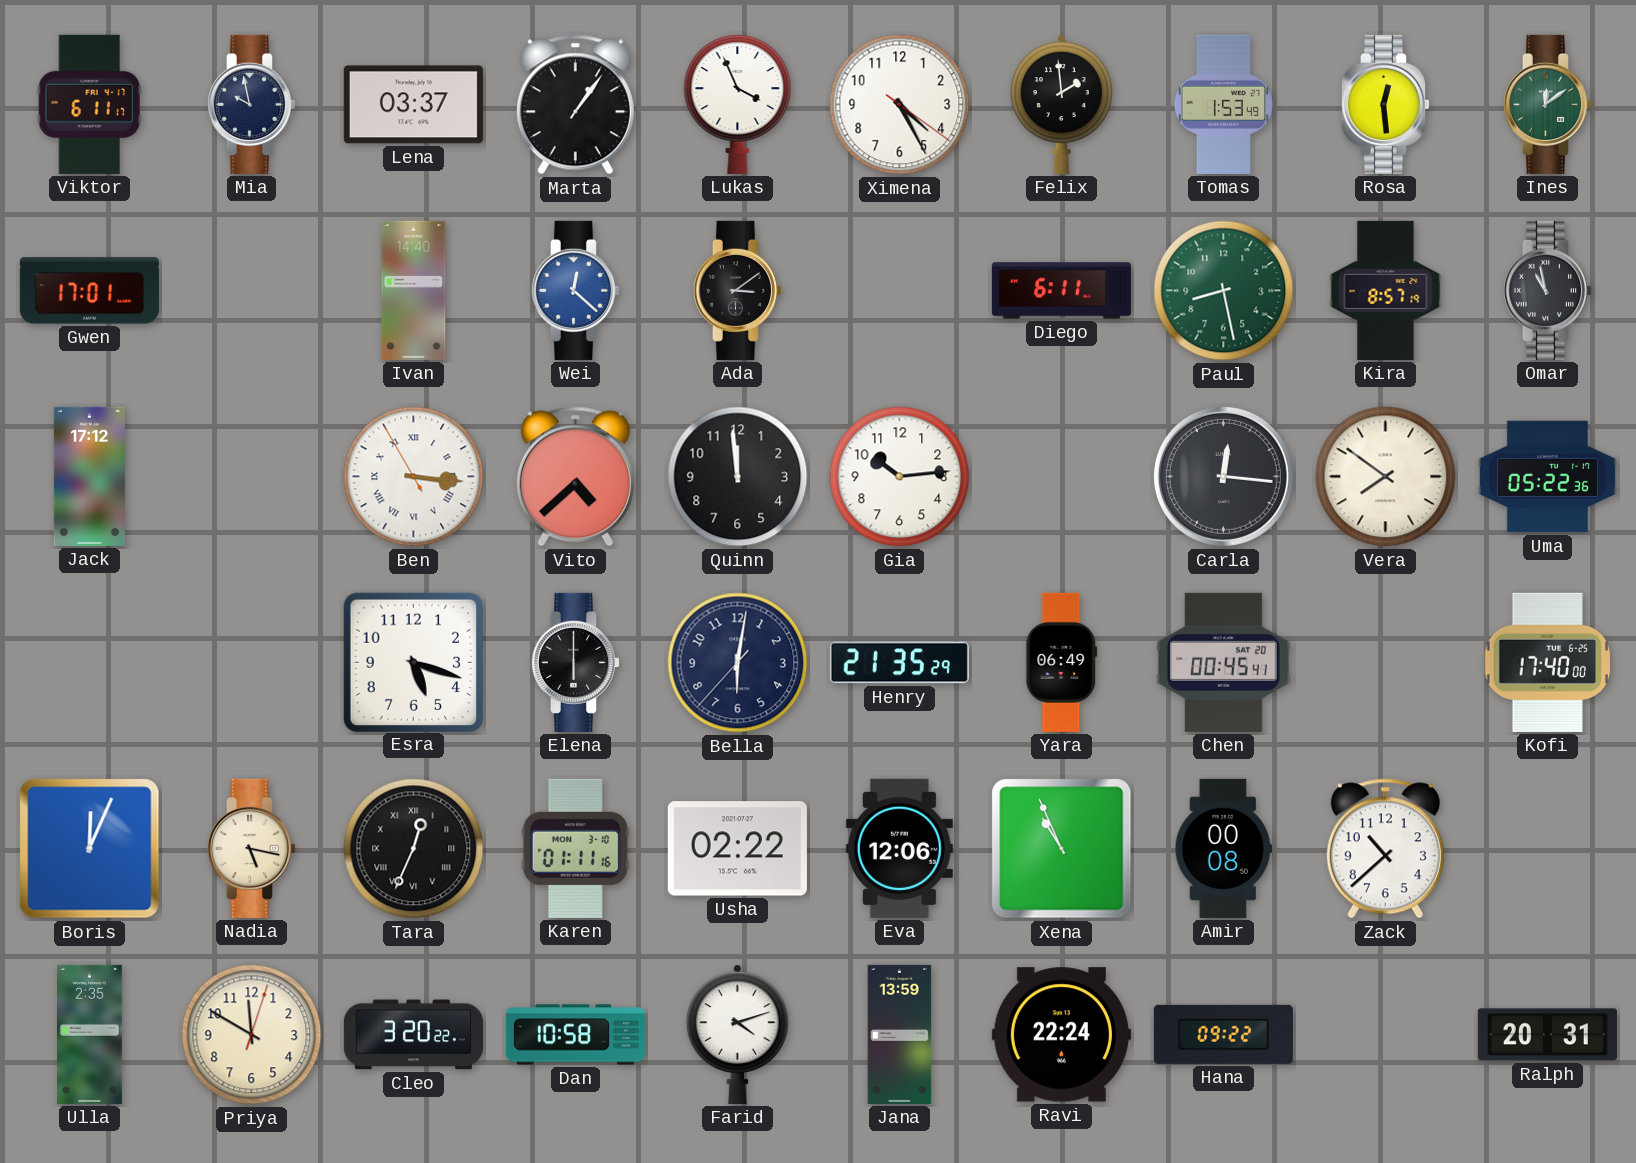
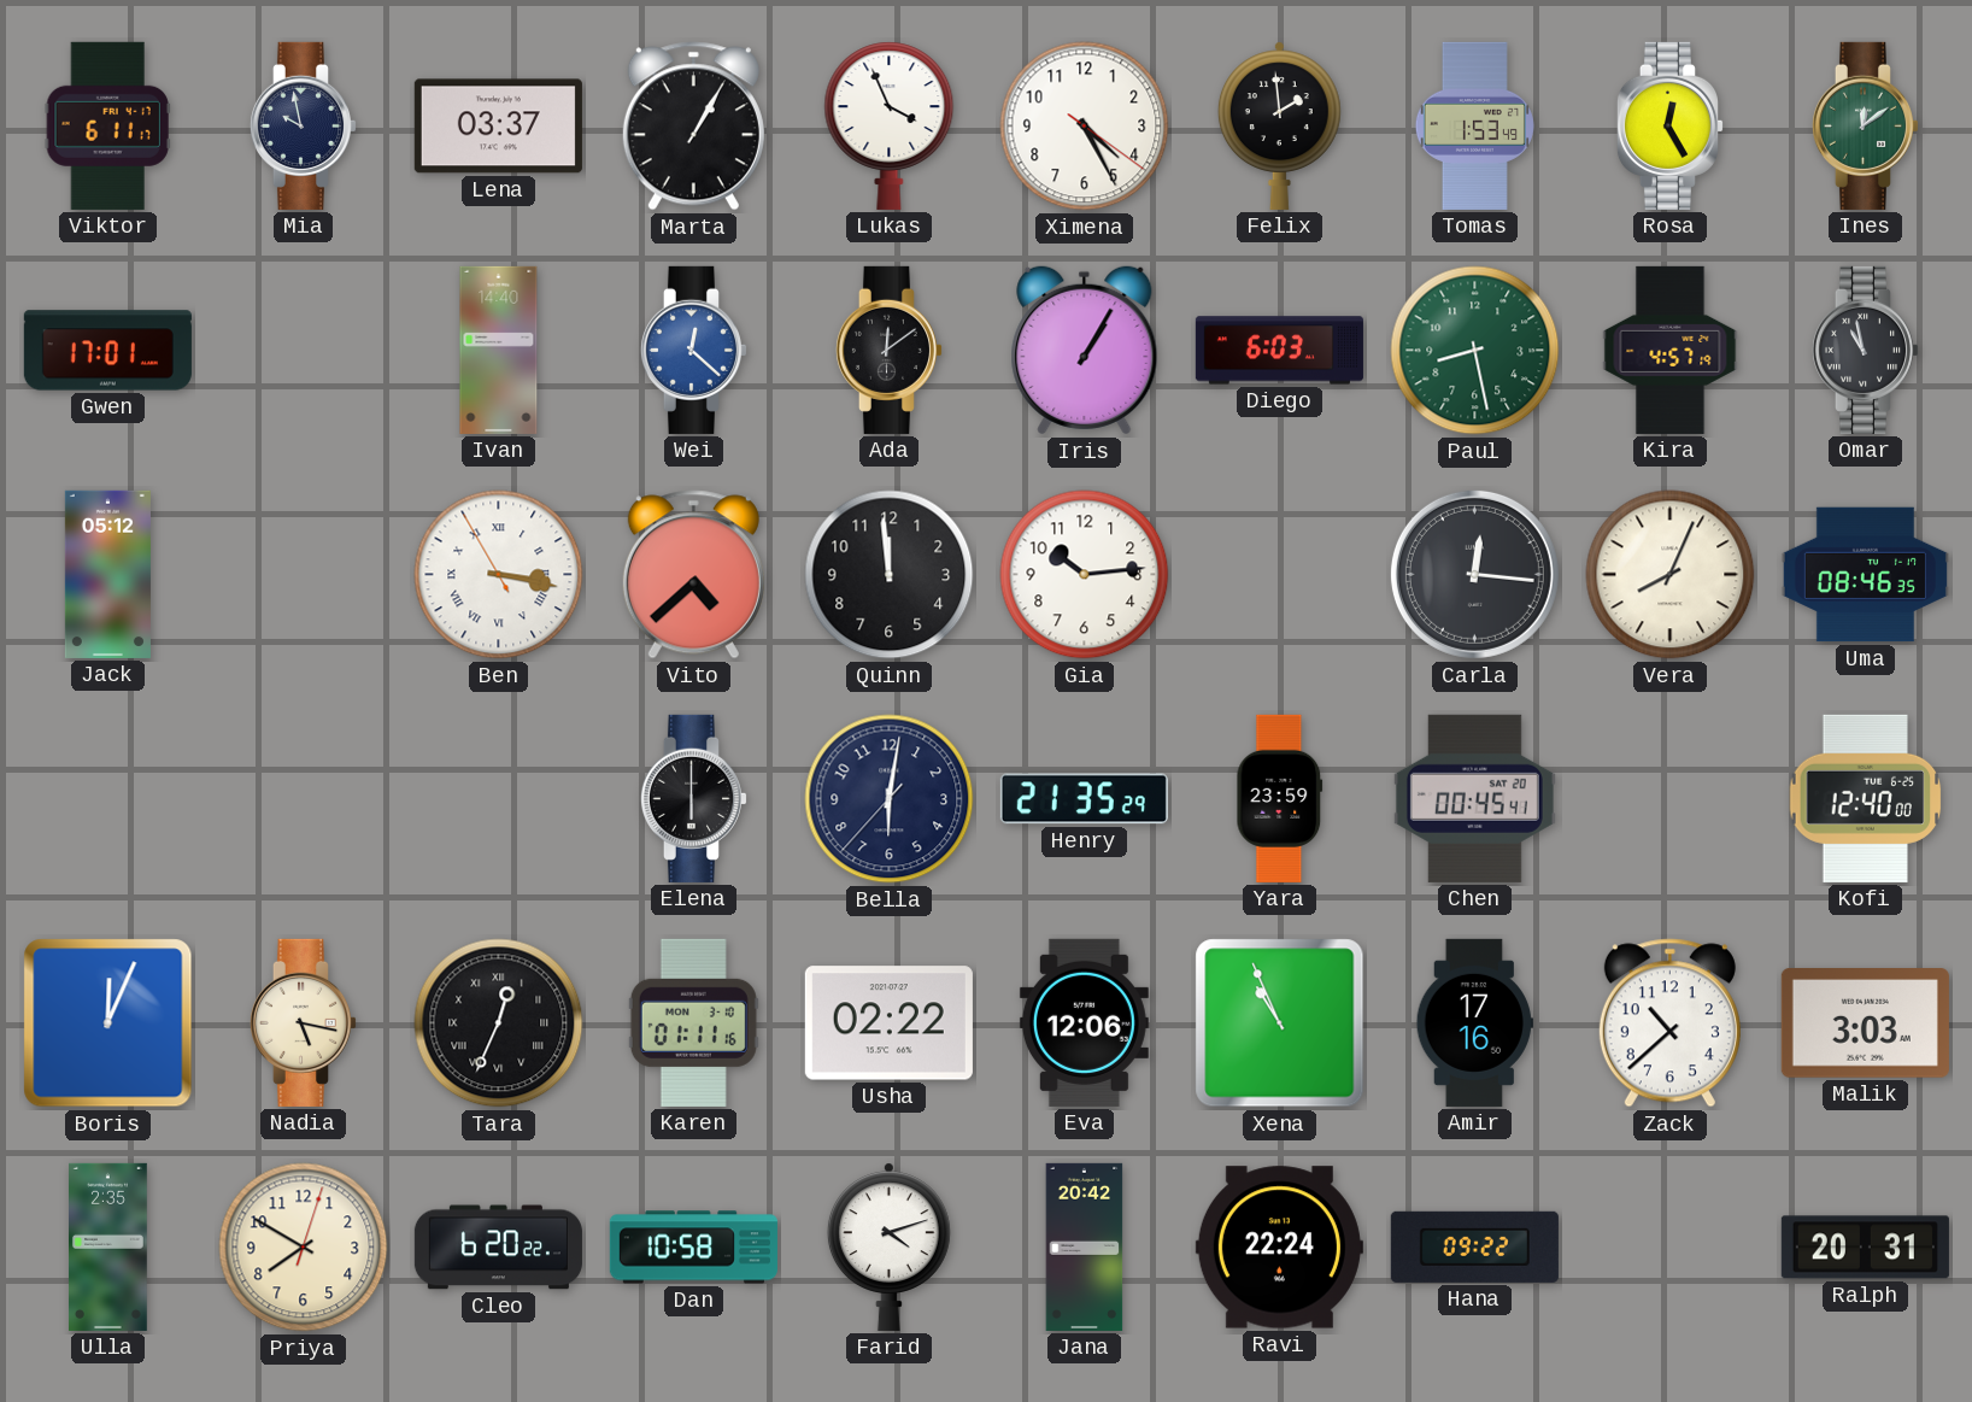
Marta: 1:06 -> 1:05 (693, 127)
Rosa: 12:29 -> 12:25 (1669, 125)
Ada: 3:09 -> 12:09 (888, 350)
Iris: none -> 1:05 (1085, 351)
Diego: 6:11 -> 6:03 (1279, 351)
Kira: 8:57 -> 4:57 (1671, 350)
Jack: 17:12 -> 05:12 (107, 574)
Ben: 3:15 -> 3:16 (499, 575)
Vera: 7:51 -> 8:04 (1671, 575)
Uma: 05:22 -> 08:46 (1865, 575)
Esra: 5:18 -> none (413, 662)
Yara: 06:49 -> 23:59 (1280, 798)
Kofi: 17:40 -> 12:40 (1866, 798)
Amir: 00:08 -> 17:16 (1474, 1022)
Malik: none -> 3:03 (1865, 1023)
Priya: 11:50 -> 7:50 (304, 1248)
Cleo: 3:20 -> 6:20 (498, 1248)
Jana: 13:59 -> 20:42 (1085, 1246)
